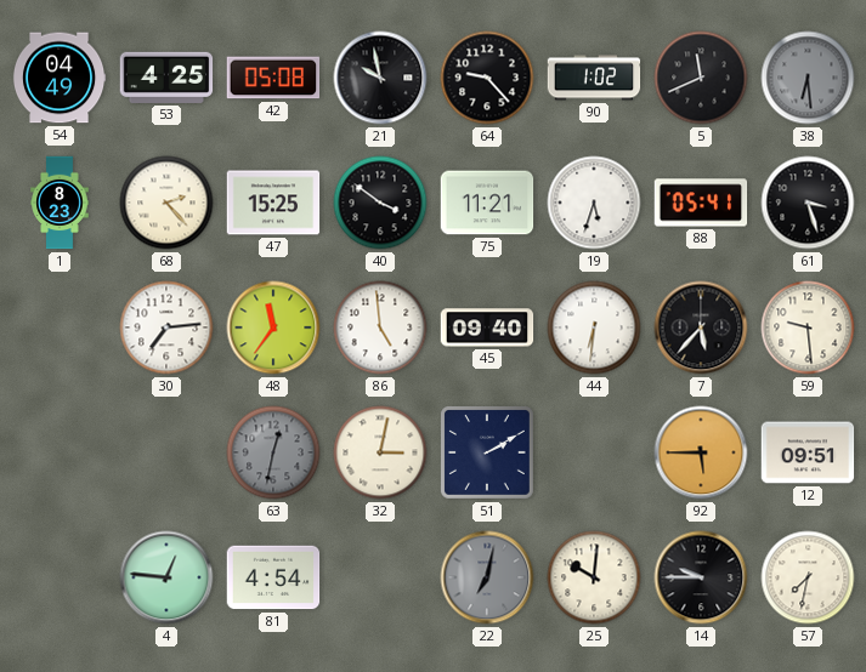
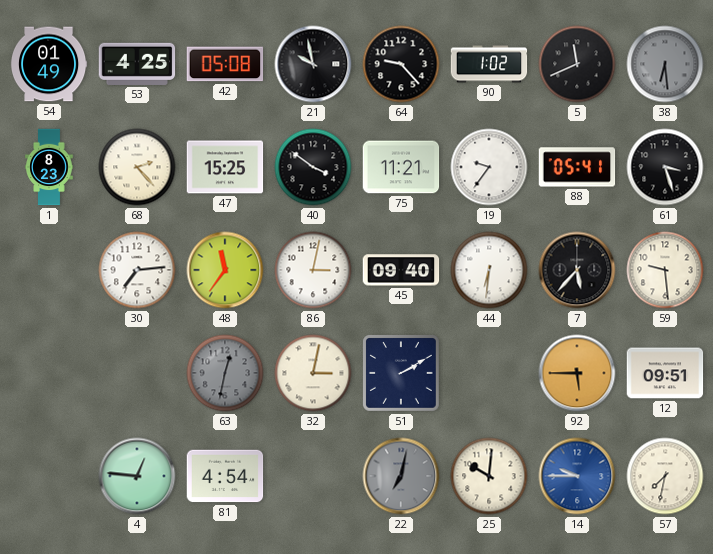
54: 04:49 -> 01:49 (49, 64)
19: 5:33 -> 9:36 (489, 167)
86: 4:59 -> 3:02 (313, 270)
14 dial: black -> blue (577, 476)
